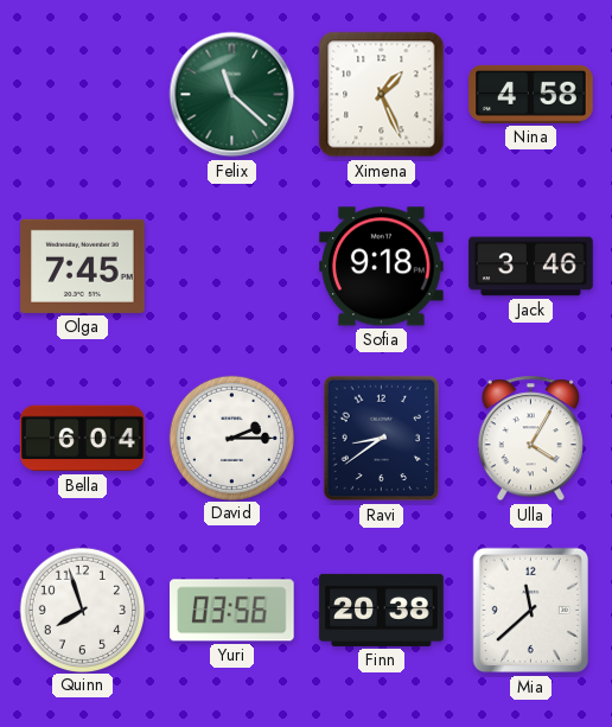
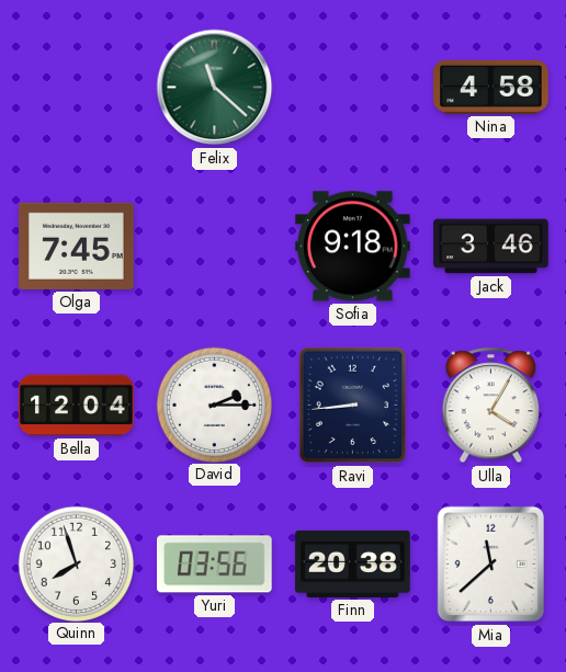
Ximena: 1:26 -> none (382, 95)
Bella: 6:04 -> 12:04 (77, 406)
Ravi: 8:39 -> 8:44 (353, 406)
